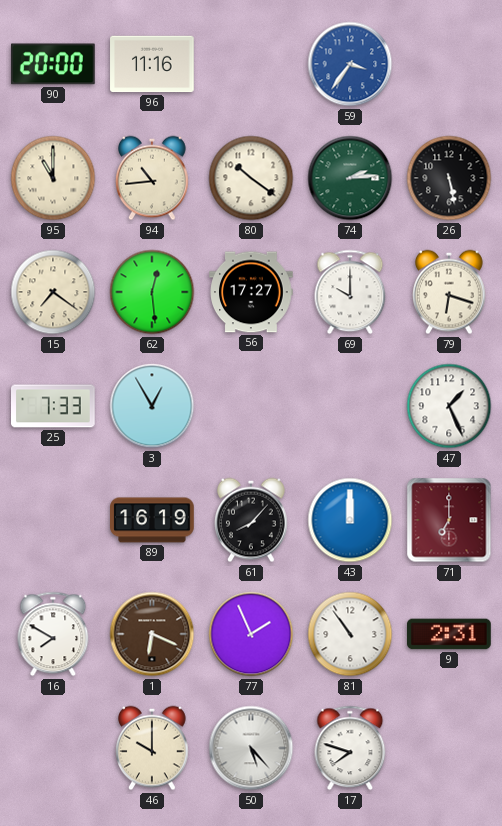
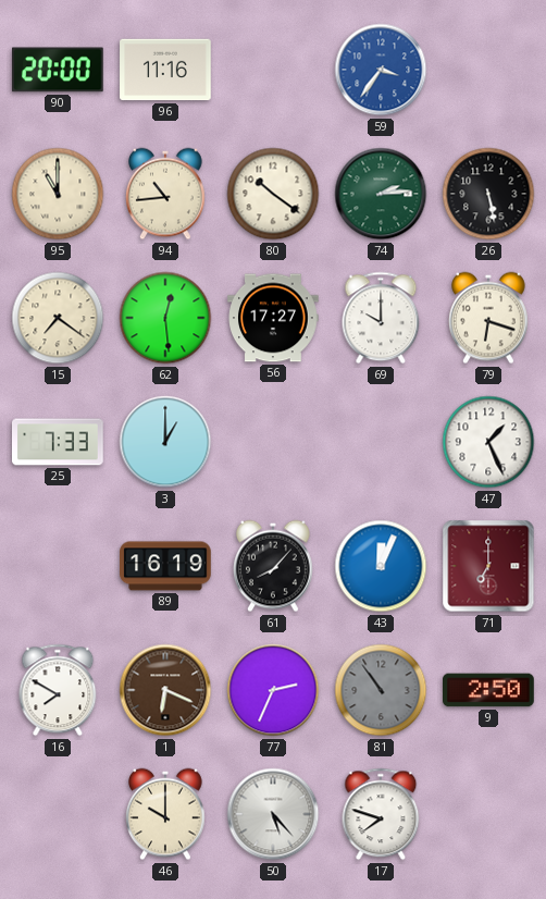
3: 12:55 -> 1:00 (165, 442)
43: 12:00 -> 12:04 (381, 566)
77: 1:56 -> 2:34 (273, 690)
81 dial: white -> grey (381, 690)
9: 2:31 -> 2:50 (488, 690)
